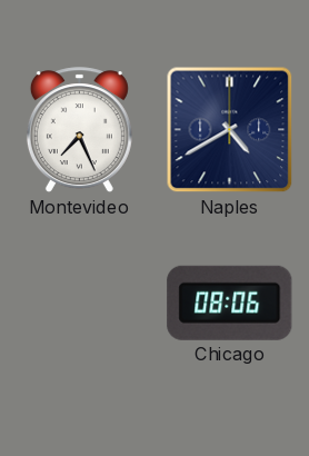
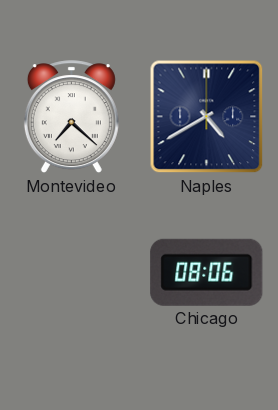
Montevideo: 7:26 -> 7:22 (71, 117)
